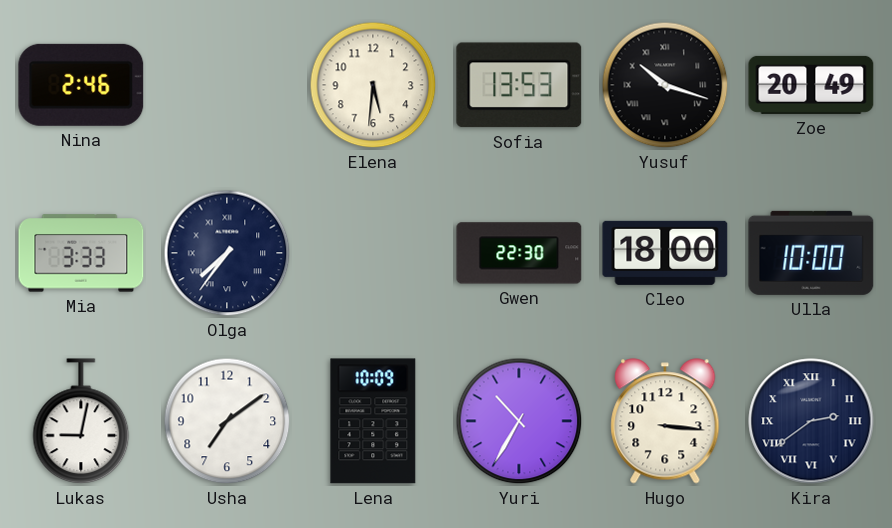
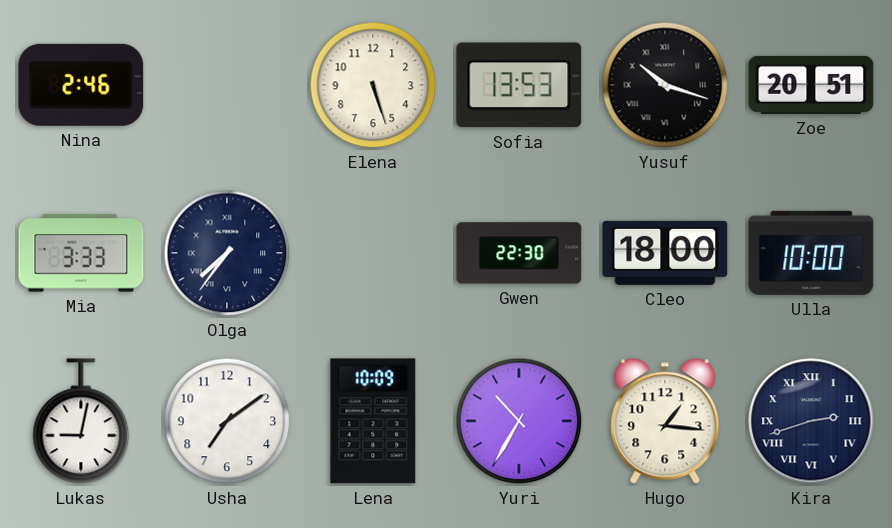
Elena: 5:31 -> 5:27 (373, 85)
Zoe: 20:49 -> 20:51 (811, 85)
Hugo: 3:16 -> 1:16 (665, 421)
Kira: 2:39 -> 2:42 (811, 421)
